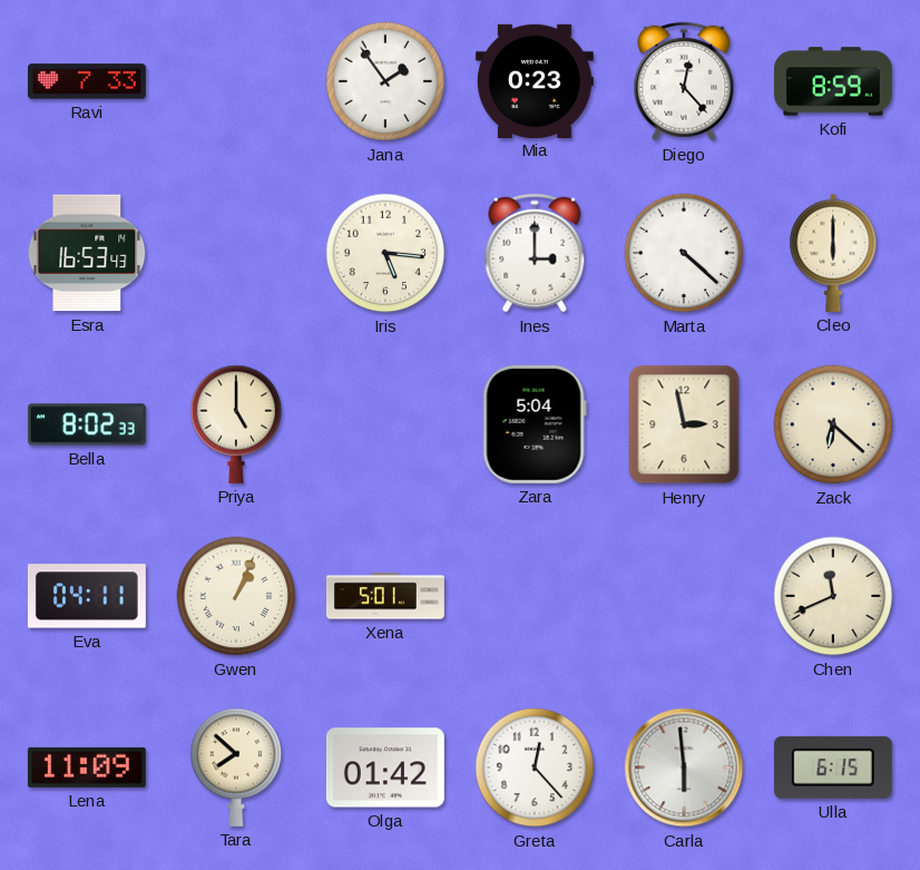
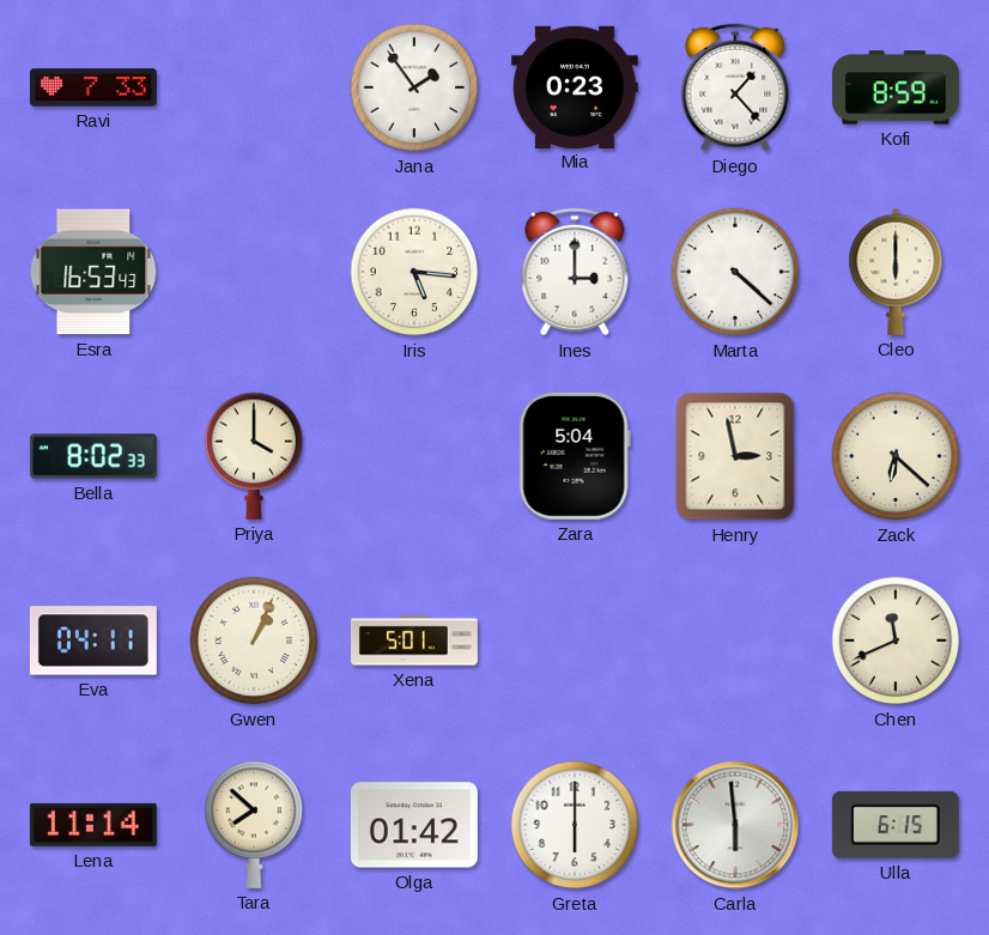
Diego: 12:23 -> 1:23 (735, 87)
Priya: 5:00 -> 4:00 (254, 456)
Lena: 11:09 -> 11:14 (93, 825)
Greta: 12:23 -> 6:00 (575, 825)
